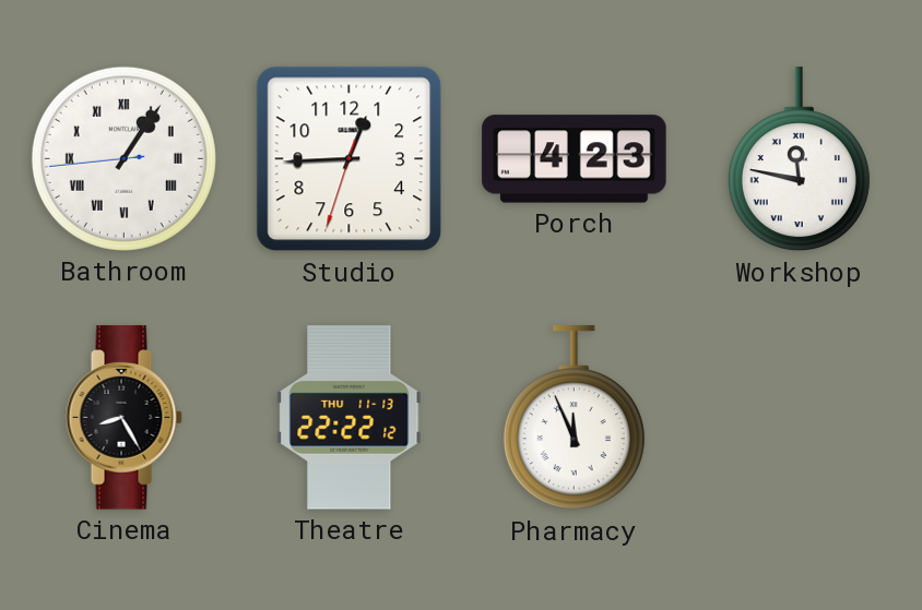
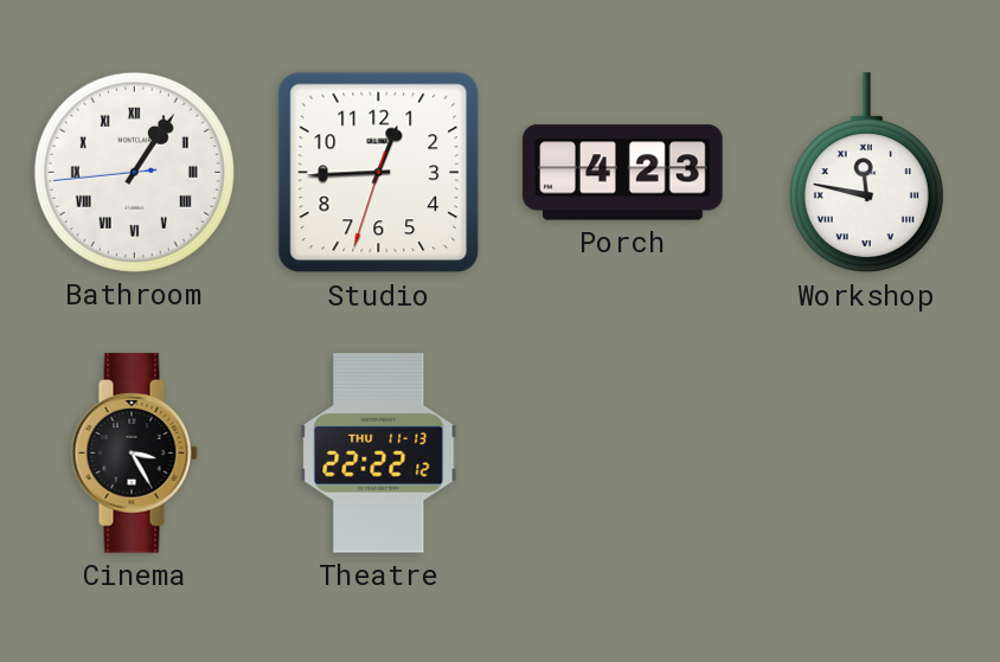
Cinema: 8:25 -> 3:25 (134, 454)
Pharmacy: 11:56 -> none (574, 418)
